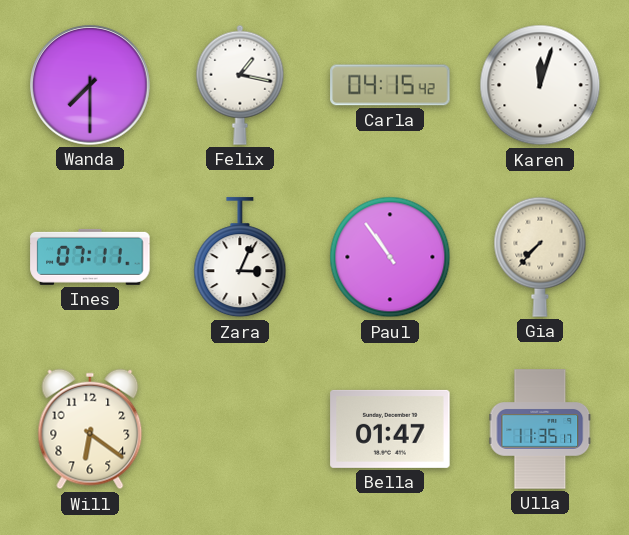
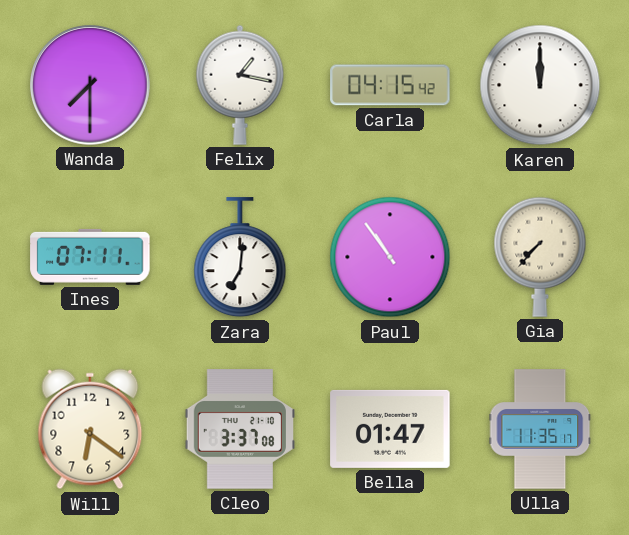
Karen: 12:03 -> 12:00 (540, 85)
Zara: 3:04 -> 7:01 (240, 258)
Cleo: none -> 3:37 (239, 429)
